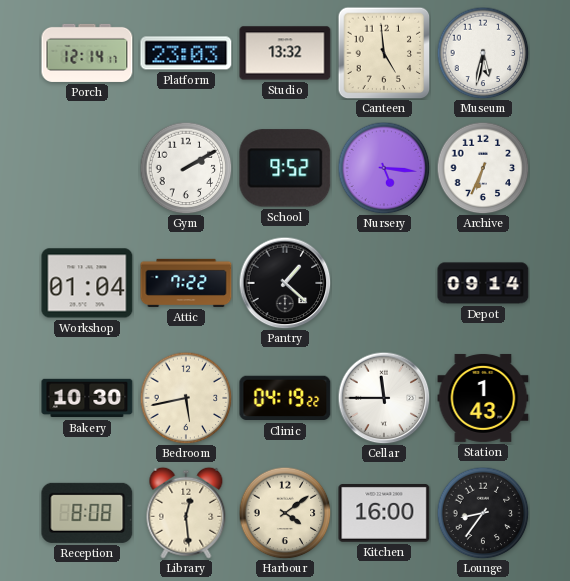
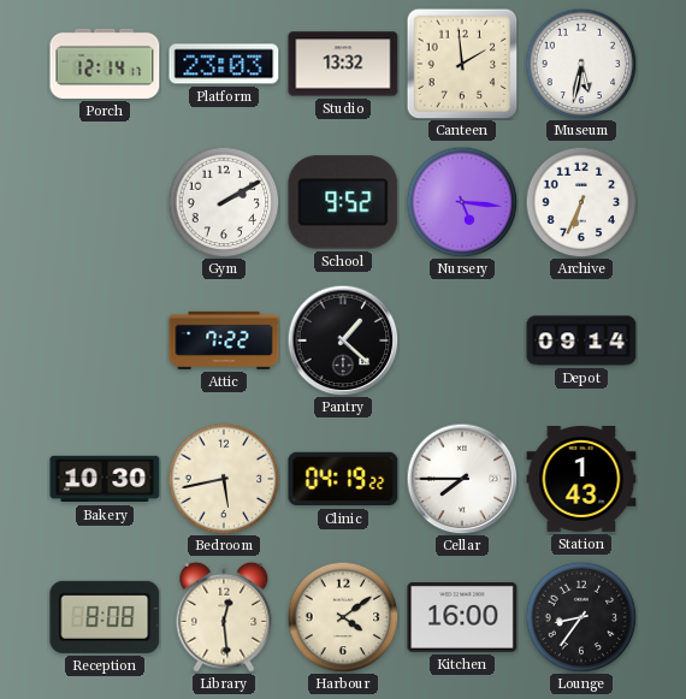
Canteen: 4:59 -> 1:59 (462, 64)
Workshop: 01:04 -> none (87, 283)
Cellar: 11:45 -> 7:45 (462, 479)
